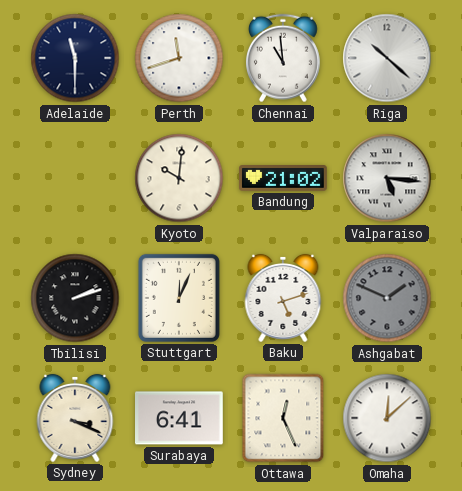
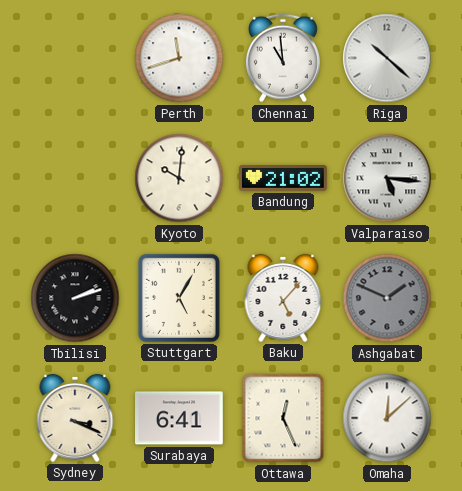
Adelaide: 11:30 -> none (75, 58)
Stuttgart: 12:04 -> 5:05 (179, 298)
Baku: 5:12 -> 5:07 (283, 298)
